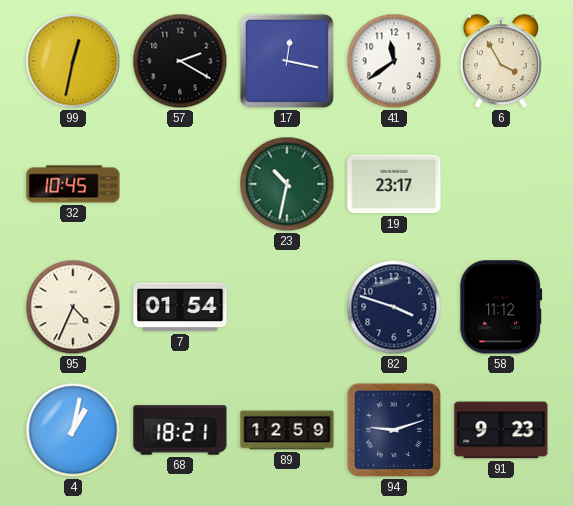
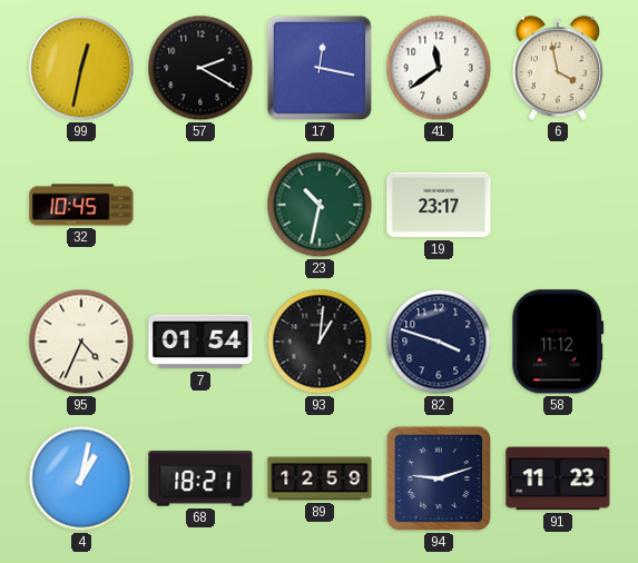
6: 3:55 -> 3:58 (558, 69)
93: none -> 1:01 (320, 342)
91: 9:23 -> 11:23 (558, 478)
